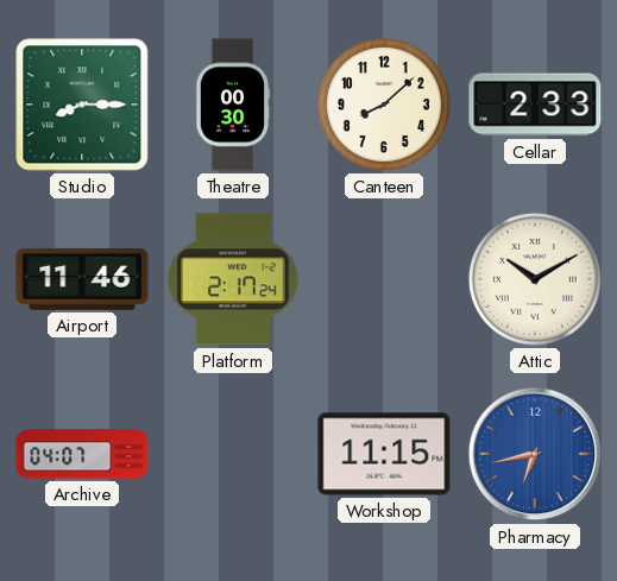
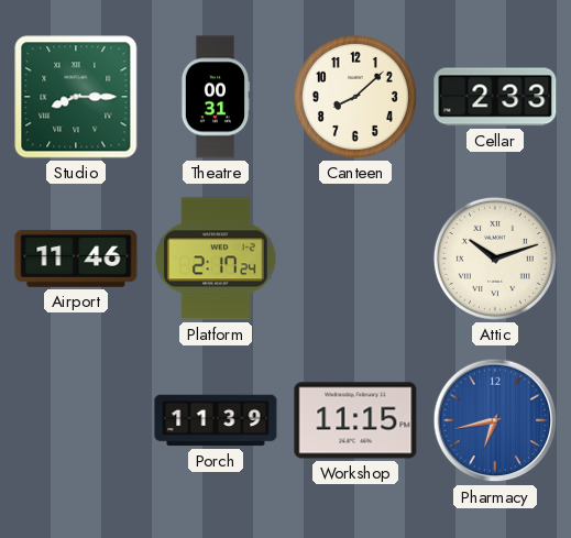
Theatre: 00:30 -> 00:31 (216, 97)
Attic: 10:10 -> 10:12 (495, 259)
Archive: 04:07 -> none (82, 454)
Porch: none -> 11:39 (216, 420)
